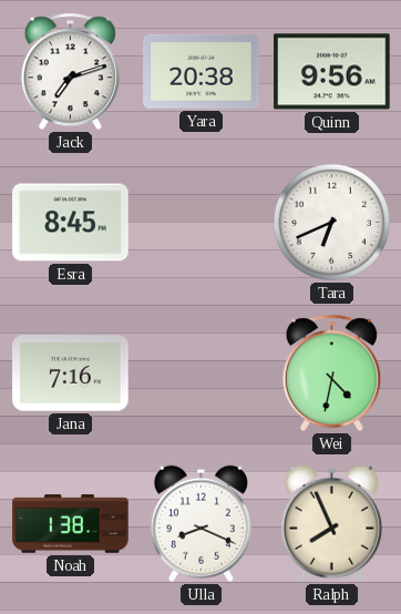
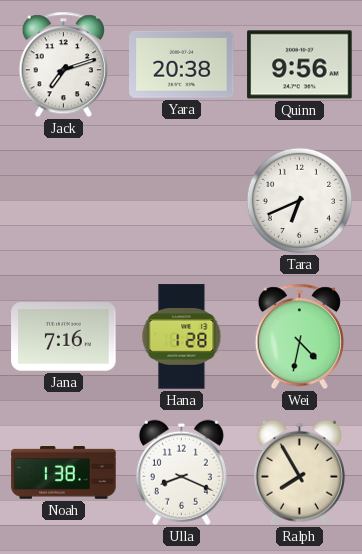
Esra: 8:45 -> none (71, 223)
Hana: none -> 1:28 (182, 337)
Ralph: 7:56 -> 7:55 (299, 472)
